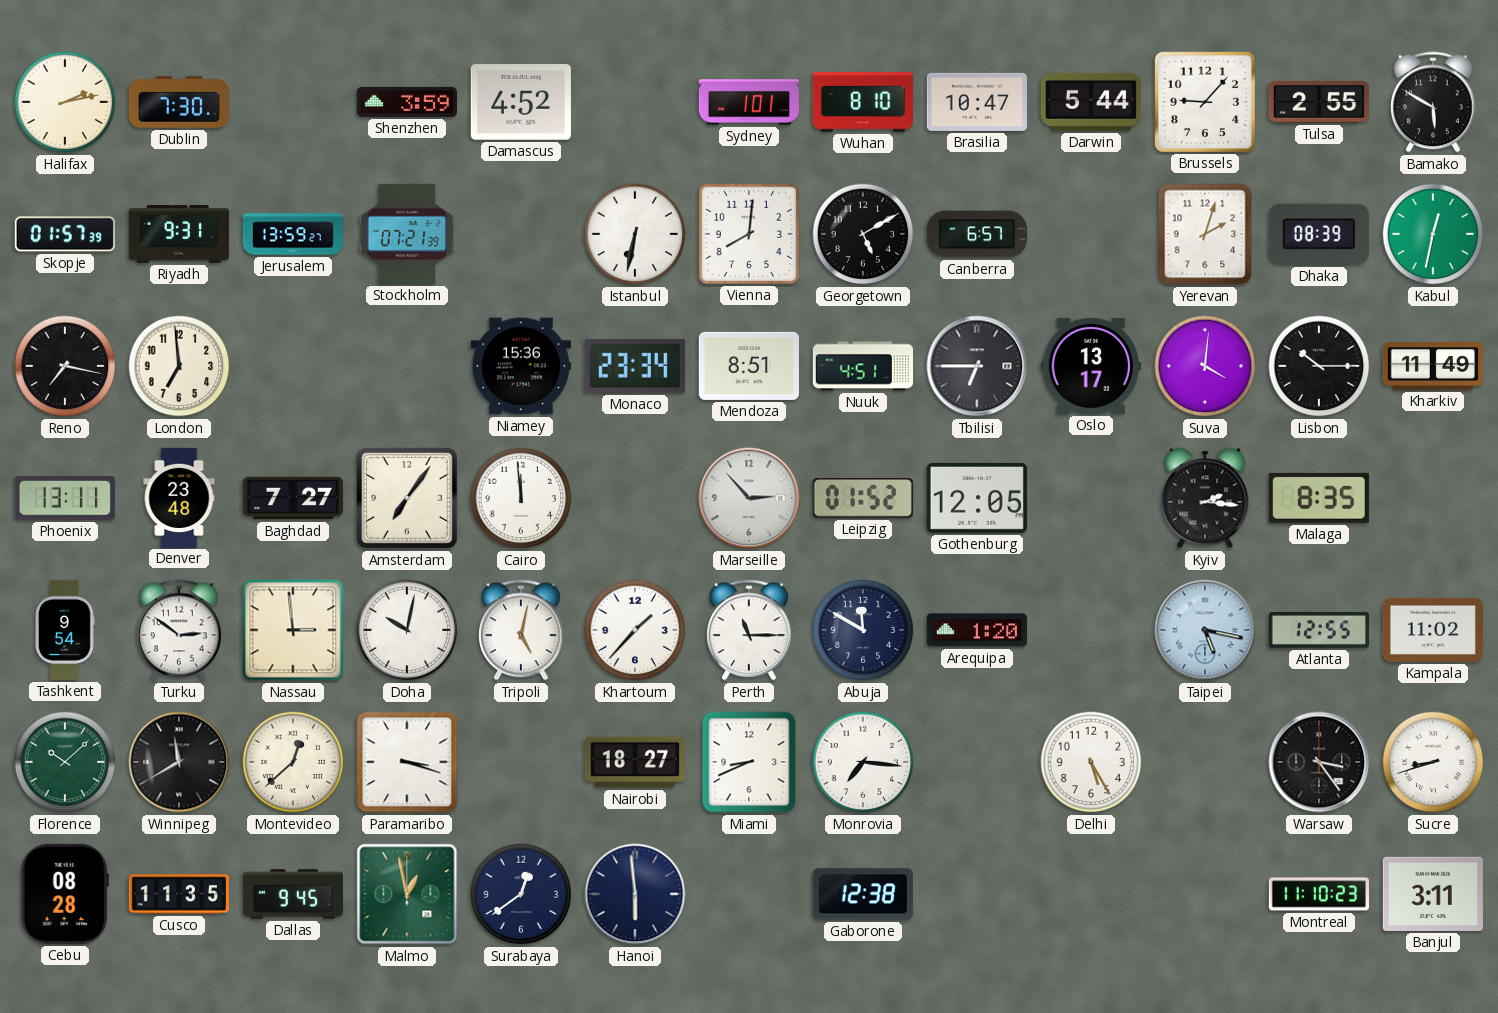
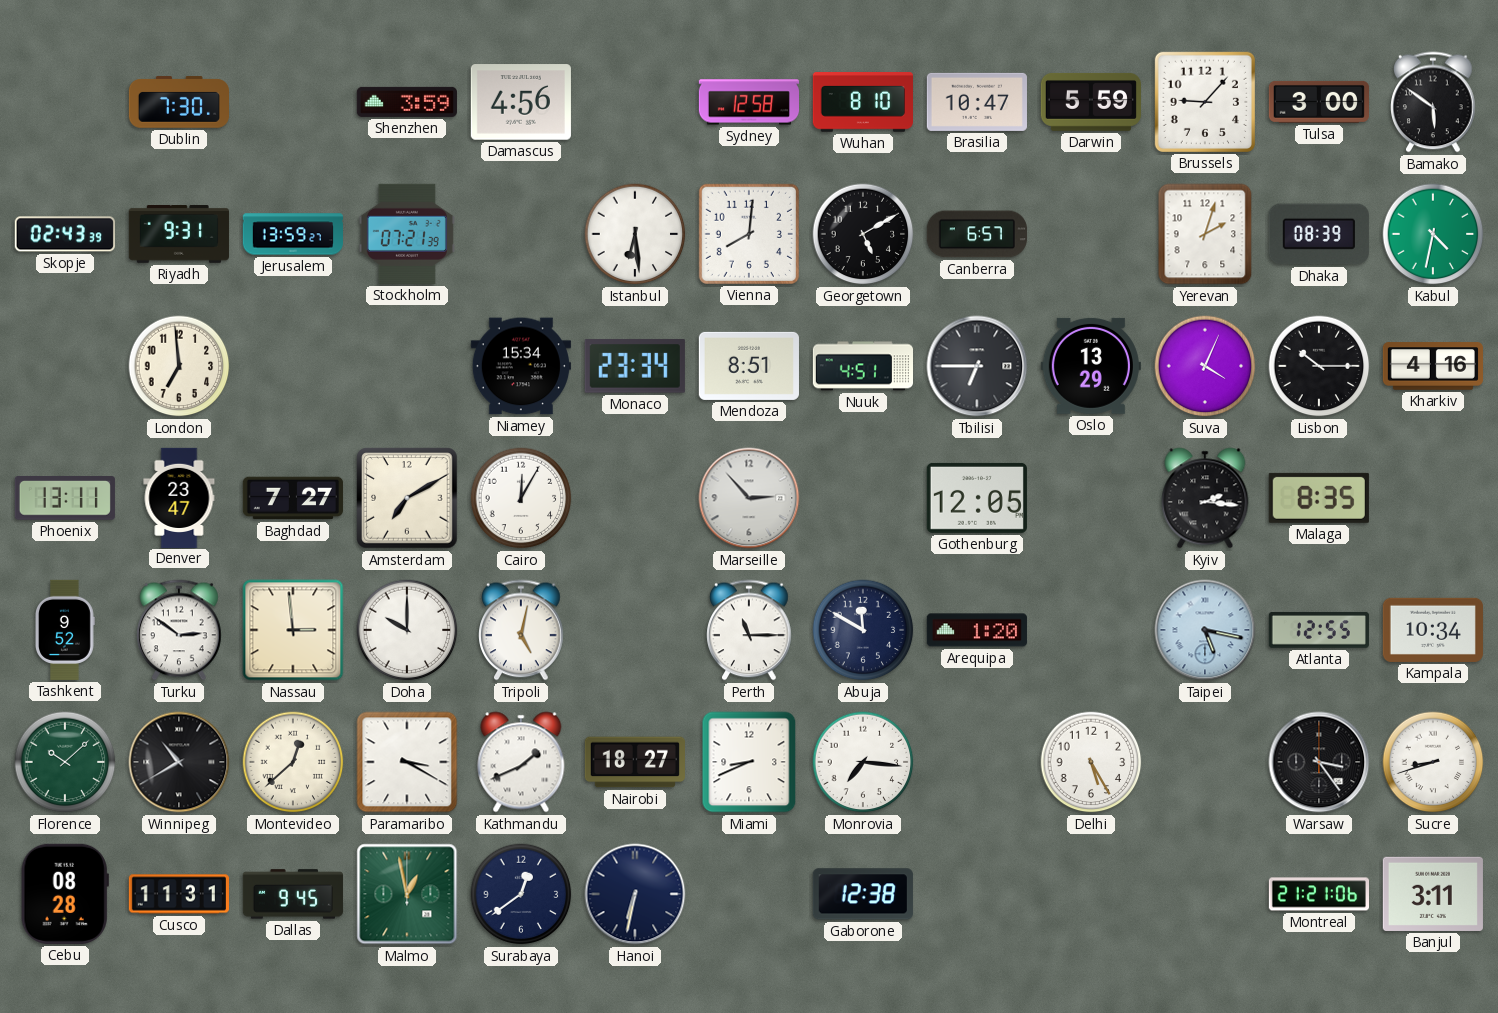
Halifax: 2:13 -> none (65, 102)
Damascus: 4:52 -> 4:56 (521, 102)
Sydney: 1:01 -> 12:58 (748, 102)
Darwin: 5:44 -> 5:59 (1091, 102)
Tulsa: 2:55 -> 3:00 (1319, 102)
Bamako: 5:50 -> 5:51 (1433, 102)
Skopje: 01:57 -> 02:43 (65, 234)
Istanbul: 6:32 -> 6:29 (635, 234)
Kabul: 12:32 -> 4:32 (1433, 234)
Reno: 7:17 -> none (65, 366)
Niamey: 15:36 -> 15:34 (521, 366)
Oslo: 13:17 -> 13:29 (1091, 366)
Suva: 4:01 -> 4:04 (1205, 366)
Kharkiv: 11:49 -> 4:16 (1432, 366)
Denver: 23:48 -> 23:47 (179, 497)
Amsterdam: 7:06 -> 7:10 (407, 498)
Cairo: 11:59 -> 12:05 (521, 498)
Leipzig: 01:52 -> none (863, 499)
Tashkent: 9:54 -> 9:52 (65, 630)
Doha: 10:02 -> 10:00 (407, 630)
Khartoum: 1:37 -> none (635, 630)
Kampala: 11:02 -> 10:34 (1433, 630)
Winnipeg: 11:40 -> 10:40 (179, 762)
Paramaribo: 3:18 -> 3:20 (407, 762)
Kathmandu: none -> 1:41 (521, 762)
Cusco: 11:35 -> 11:31 (179, 894)
Hanoi: 5:59 -> 6:32 (635, 894)
Montreal: 11:10 -> 21:21 (1318, 894)
